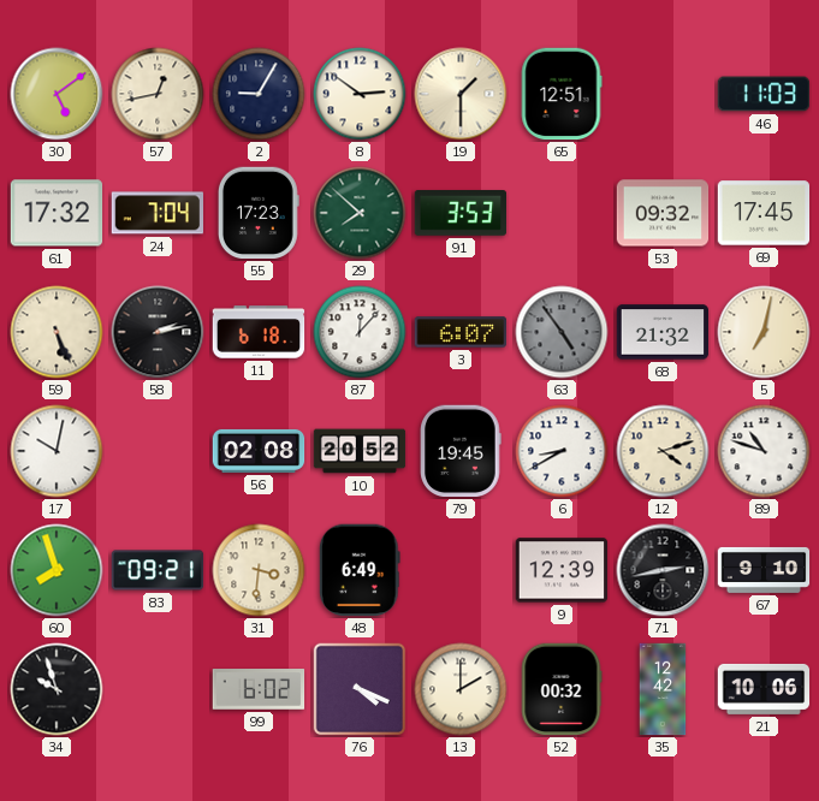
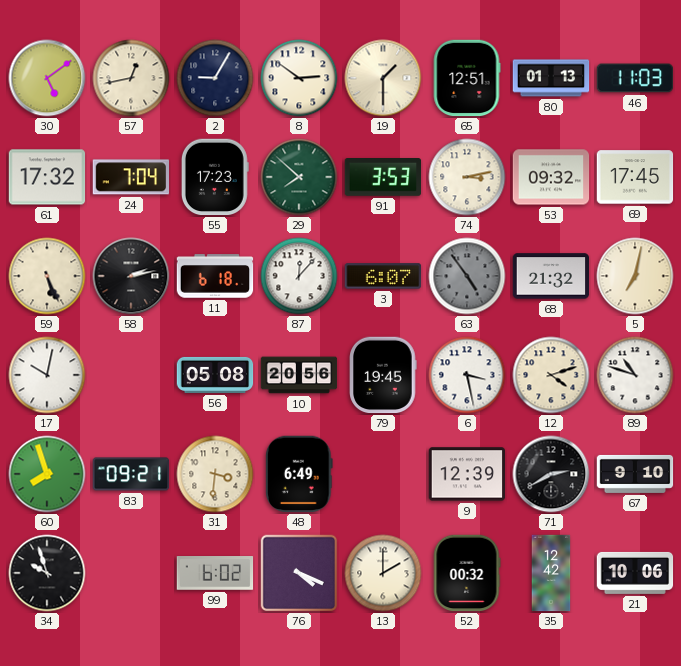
80: none -> 01:13 (551, 78)
74: none -> 3:13 (467, 177)
56: 02:08 -> 05:08 (215, 375)
10: 20:52 -> 20:56 (299, 375)
6: 8:40 -> 3:28 (467, 375)
71: 2:43 -> 2:40 (551, 474)
